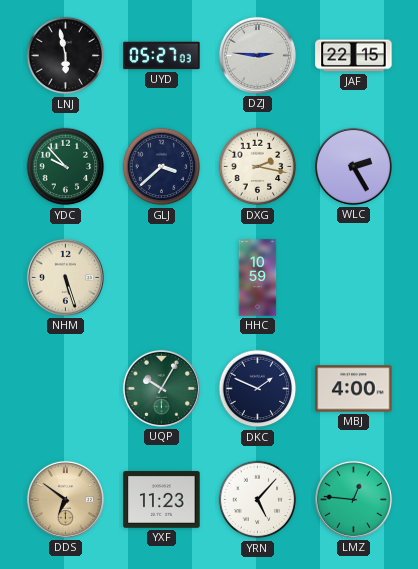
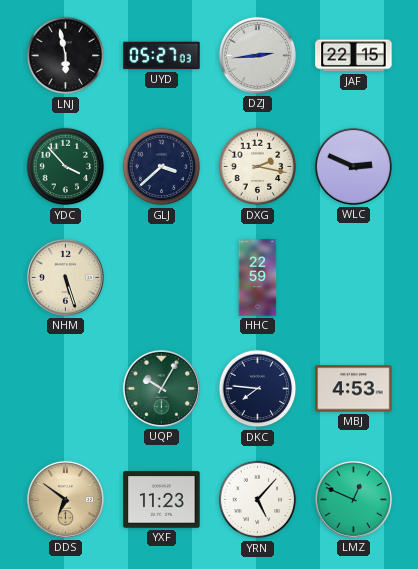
DZJ: 2:46 -> 2:44 (257, 55)
YDC: 9:53 -> 3:53 (66, 167)
WLC: 2:25 -> 2:49 (353, 166)
HHC: 10:59 -> 22:59 (258, 278)
DKC: 1:49 -> 7:46 (258, 389)
MBJ: 4:00 -> 4:53 (354, 389)
LMZ: 12:46 -> 12:49 (353, 499)
